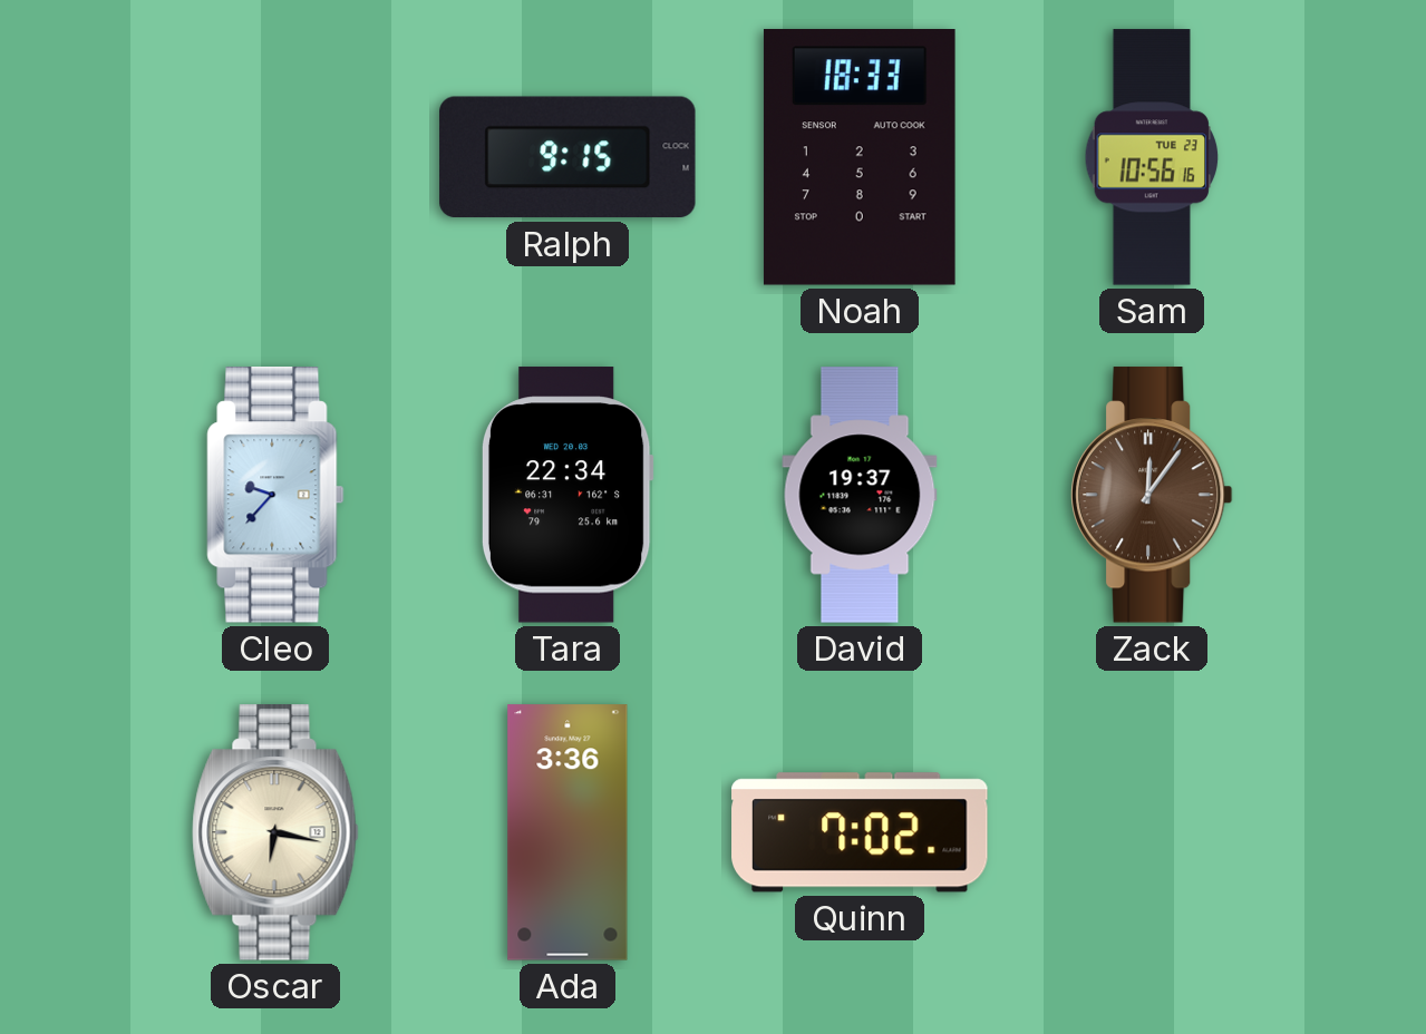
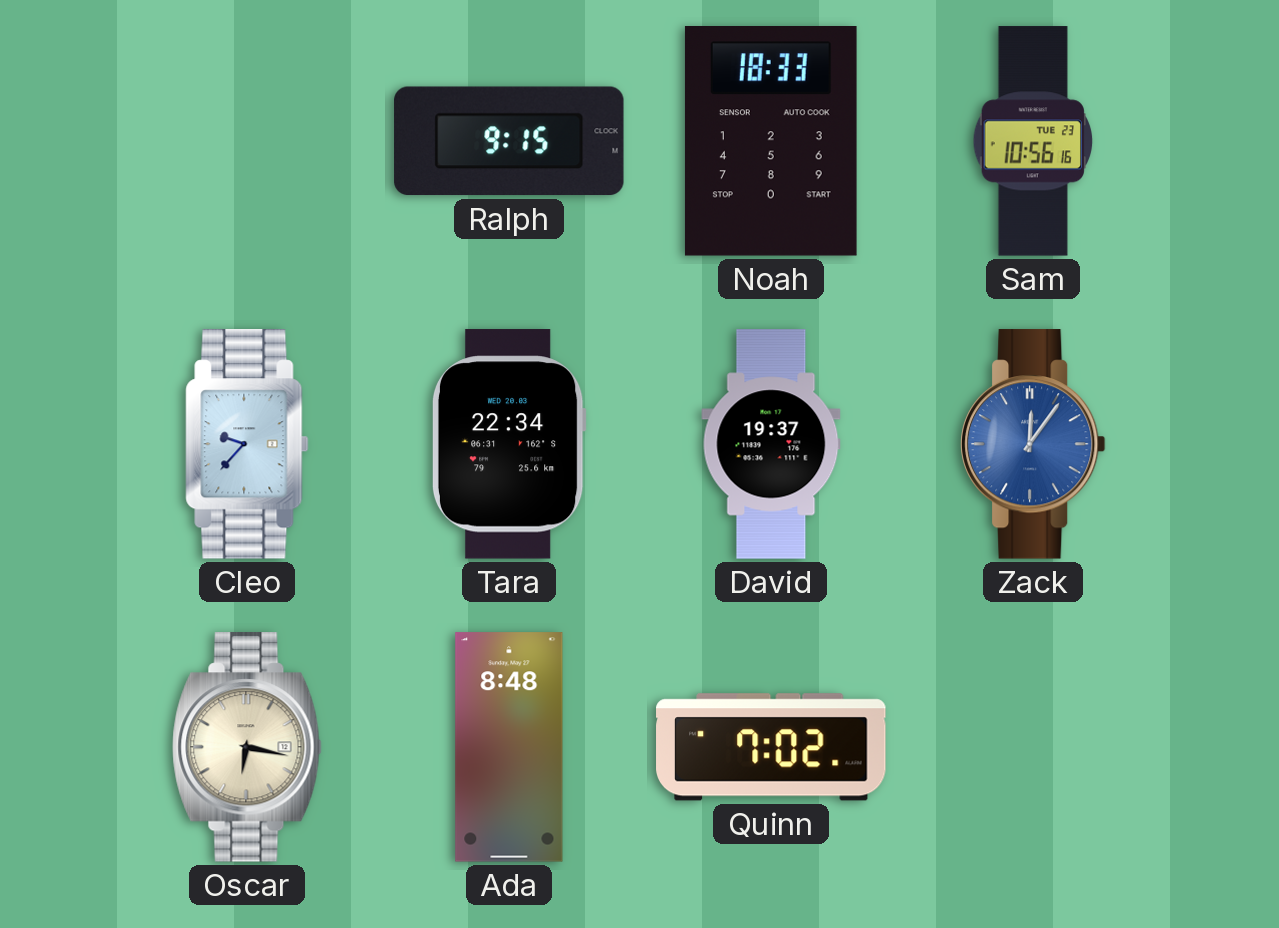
Zack dial: brown -> blue (1034, 444)
Ada: 3:36 -> 8:48 (509, 747)
